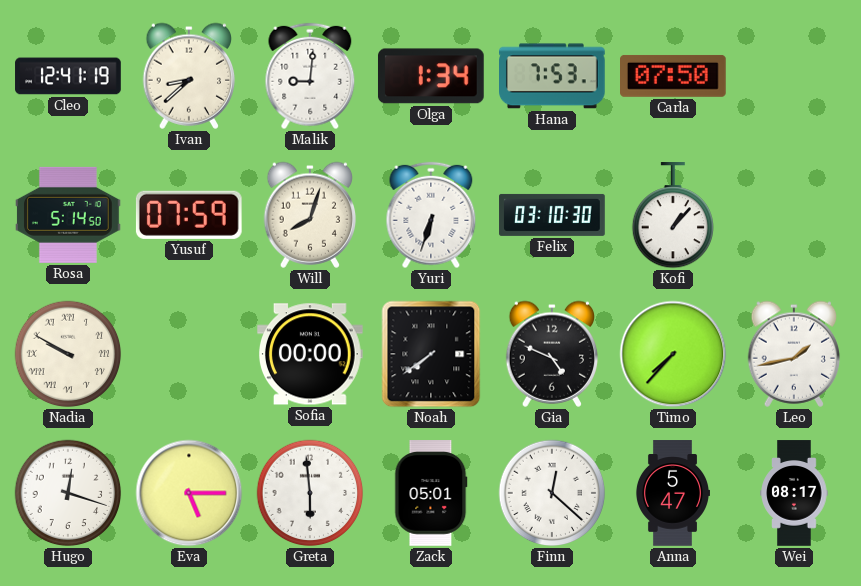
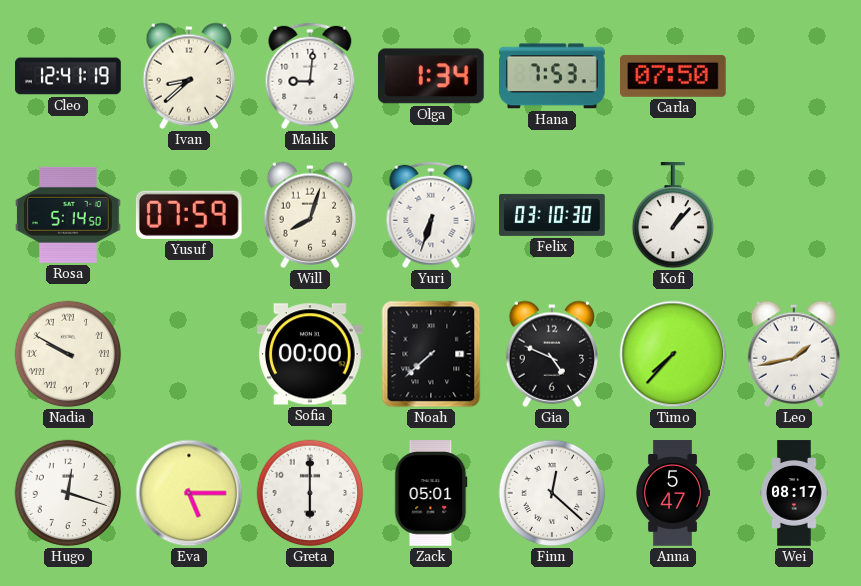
Noah: 7:39 -> 7:38 (431, 354)
Greta: 5:59 -> 6:00 (310, 493)
